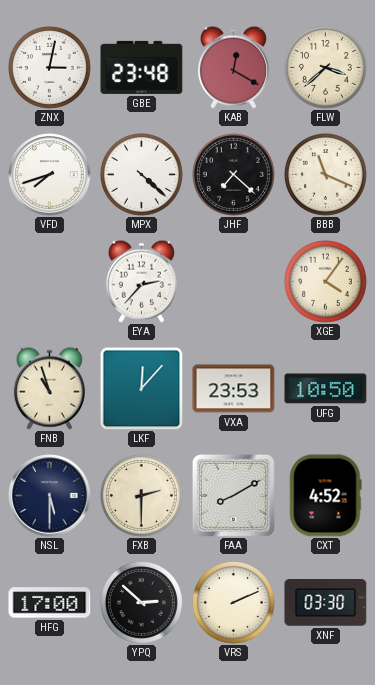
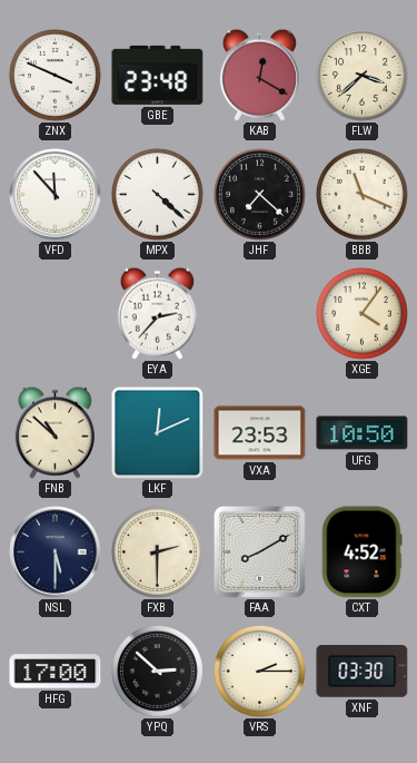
ZNX: 3:02 -> 3:49 (54, 75)
VFD: 7:42 -> 11:53 (56, 195)
FNB: 10:57 -> 10:52 (54, 432)
LKF: 12:07 -> 12:11 (157, 432)
VRS: 2:11 -> 2:15 (259, 671)
